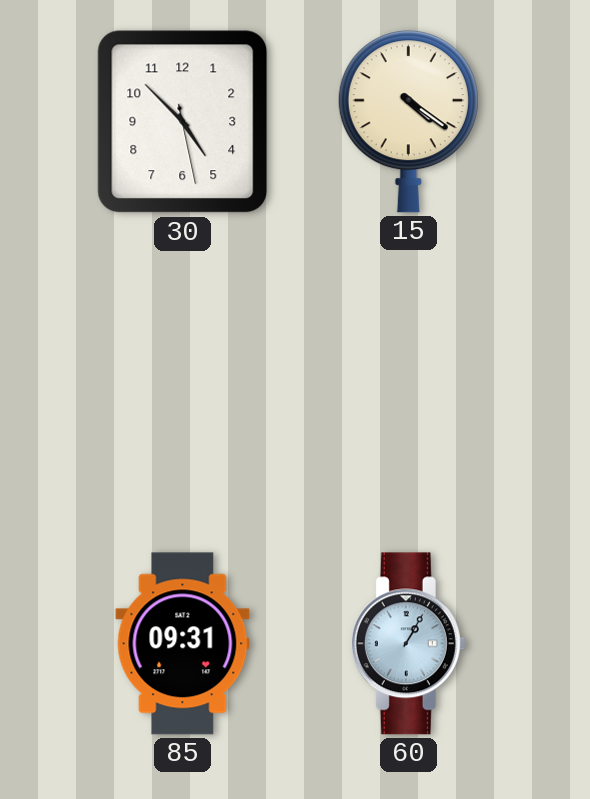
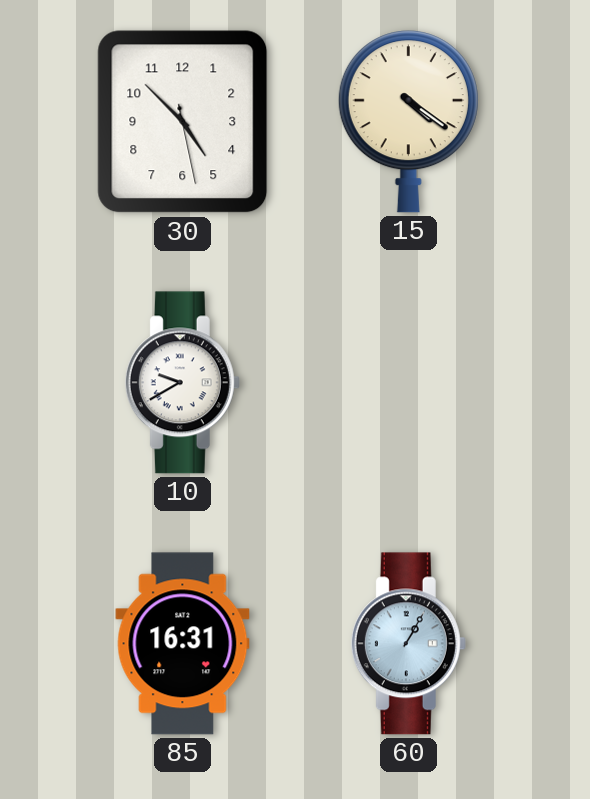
10: none -> 9:40 (182, 383)
85: 09:31 -> 16:31 (183, 644)
